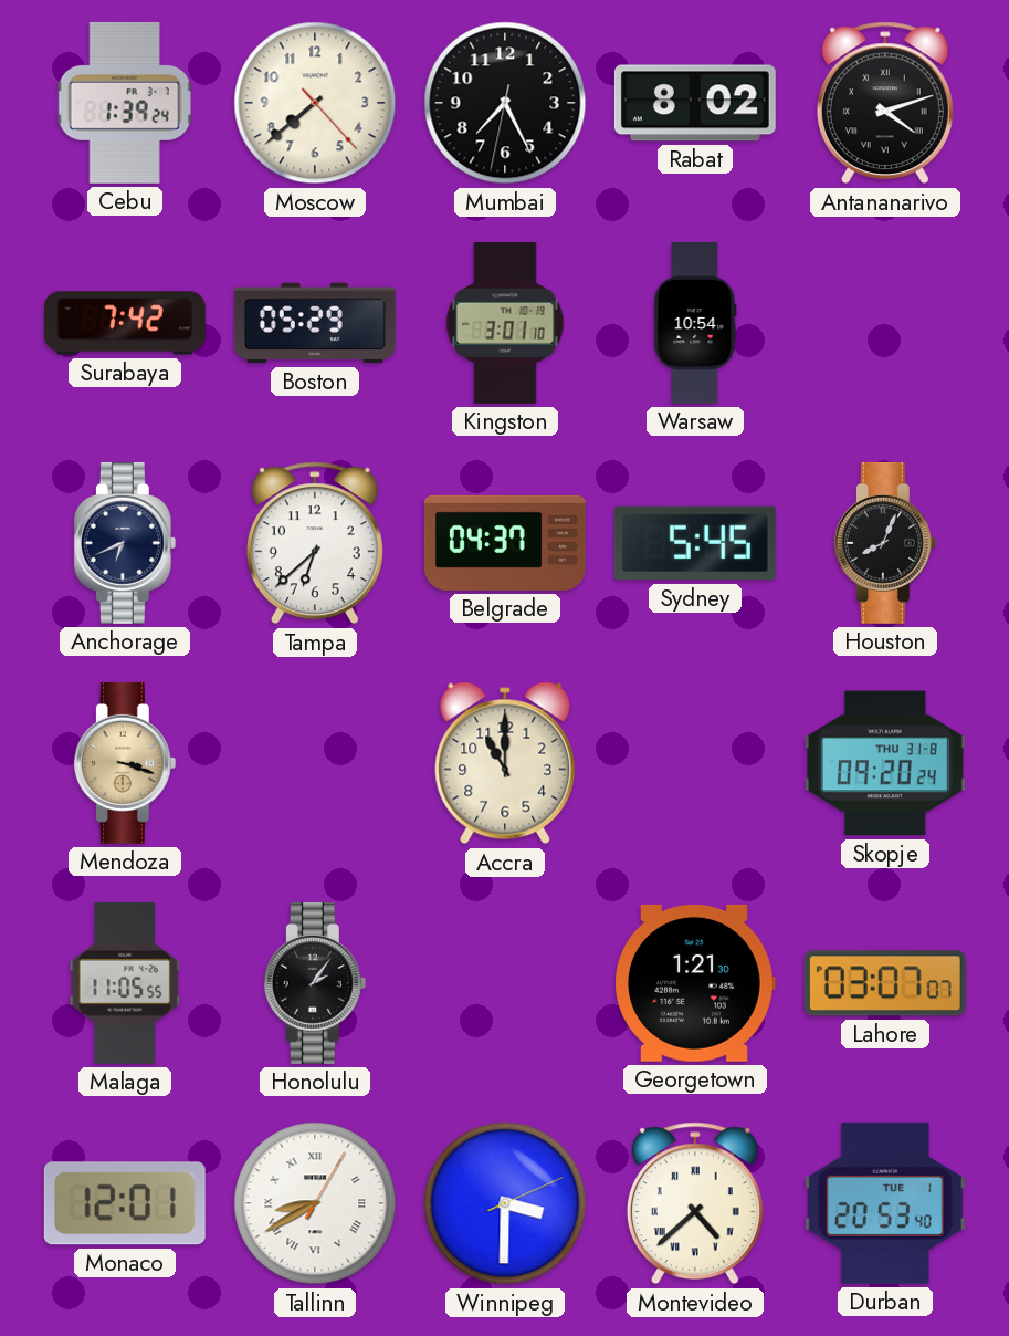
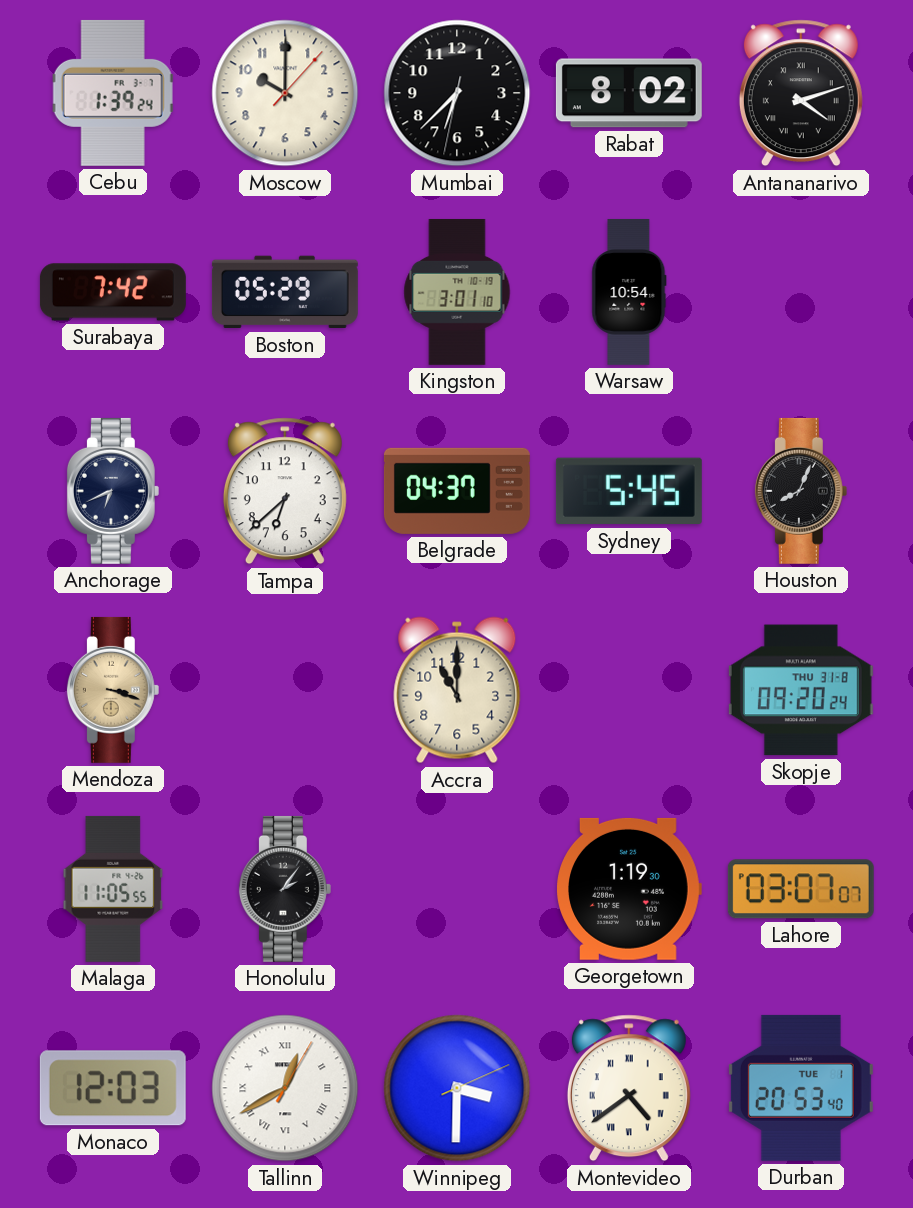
Moscow: 7:38 -> 10:00 (285, 93)
Mumbai: 7:25 -> 6:37 (457, 93)
Georgetown: 1:21 -> 1:19 (629, 889)
Monaco: 12:01 -> 12:03 (113, 1088)
Tallinn: 8:40 -> 12:40 (285, 1088)
Montevideo: 4:38 -> 4:39 (629, 1088)
